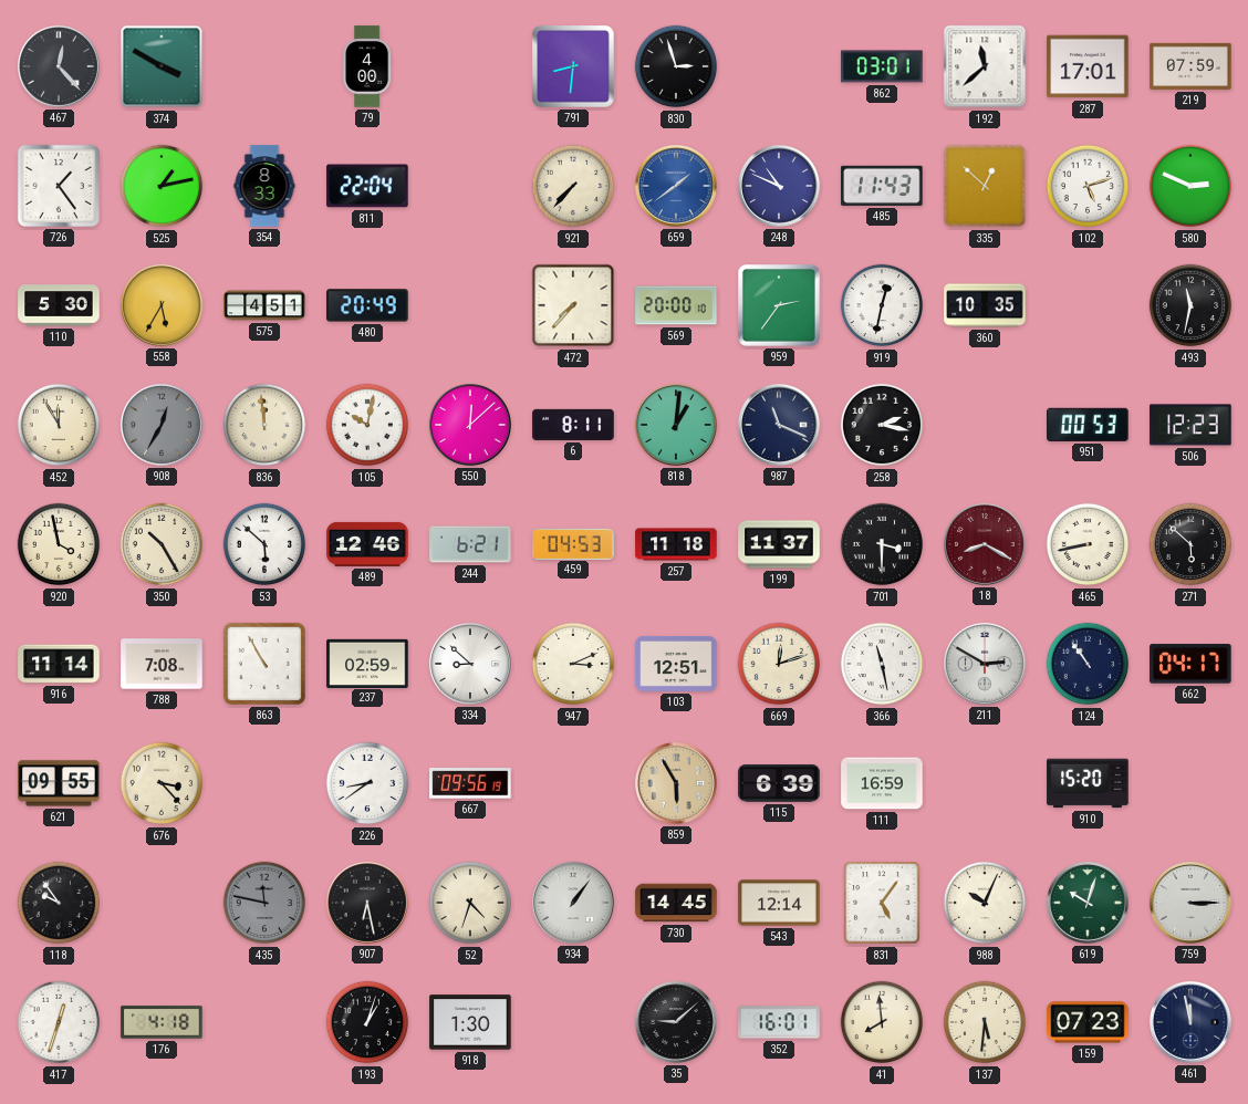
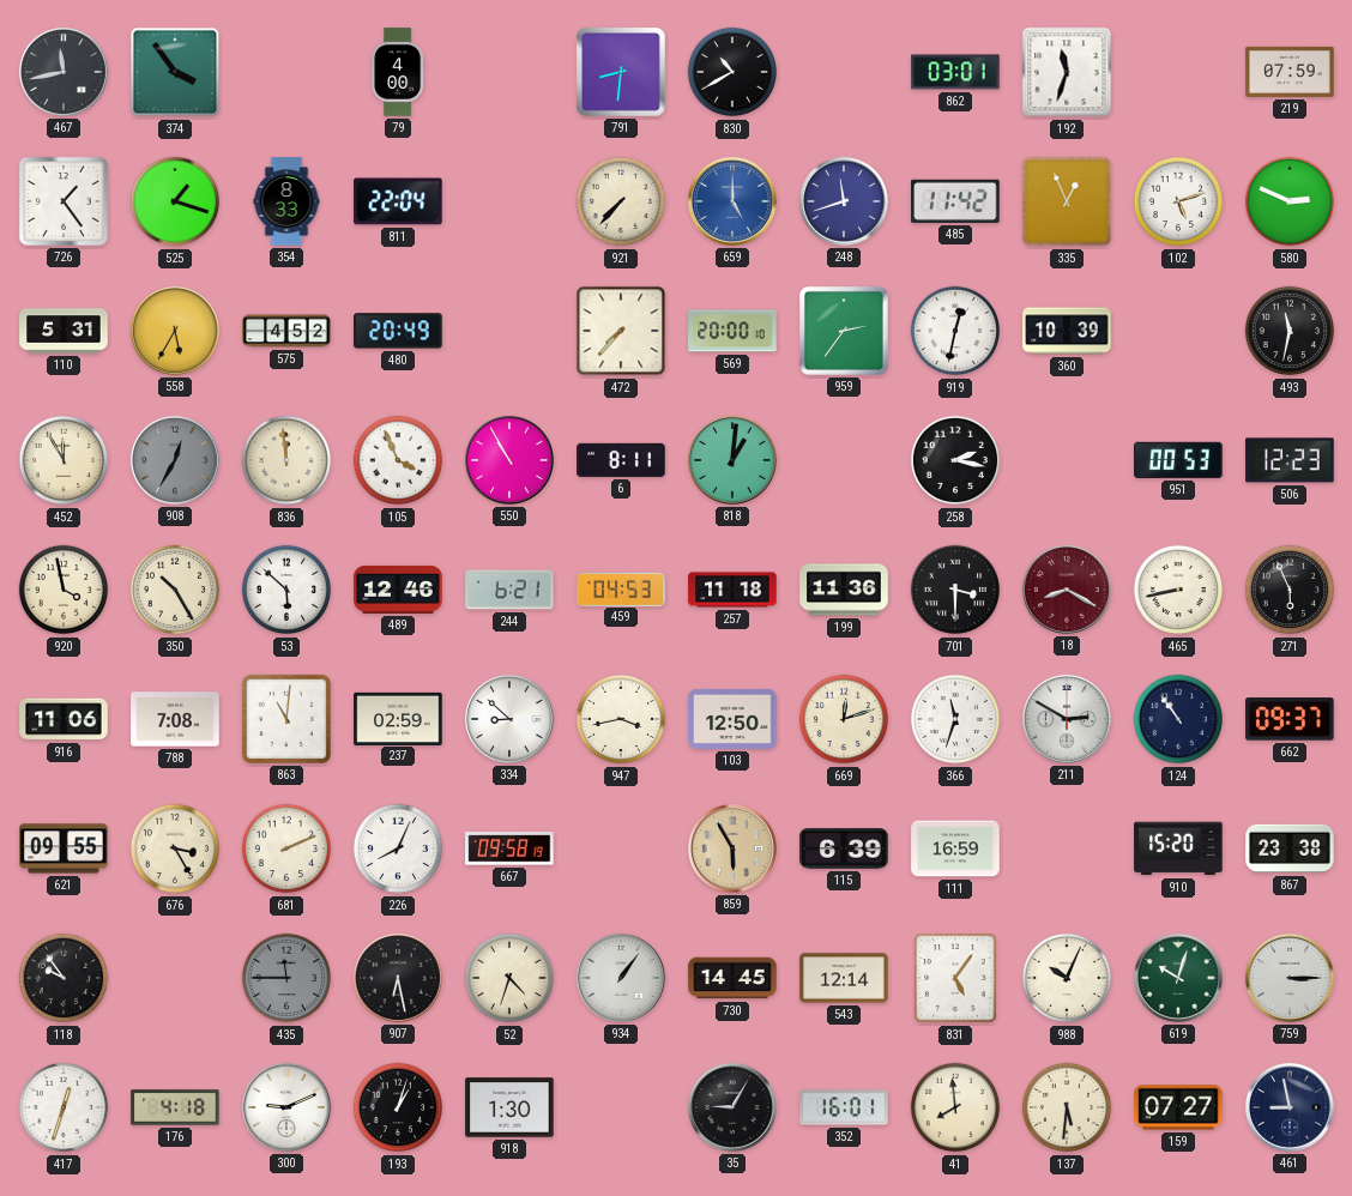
467: 12:23 -> 11:43 (64, 72)
374: 3:50 -> 3:54 (175, 72)
830: 2:57 -> 10:40 (732, 72)
192: 11:38 -> 11:33 (1067, 72)
287: 17:01 -> none (1088, 66)
525: 1:13 -> 1:18 (175, 201)
659: 1:39 -> 5:00 (732, 201)
248: 10:49 -> 11:42 (844, 201)
485: 11:43 -> 11:42 (955, 201)
335: 12:52 -> 12:56 (1067, 201)
110: 5:30 -> 5:31 (64, 331)
575: 4:51 -> 4:52 (286, 331)
360: 10:35 -> 10:39 (1067, 331)
105: 10:02 -> 3:56 (398, 460)
550: 12:08 -> 10:55 (509, 460)
987: 11:19 -> none (779, 425)
199: 11:37 -> 11:36 (844, 590)
271: 5:52 -> 5:56 (1290, 590)
916: 11:14 -> 11:06 (64, 719)
863: 10:55 -> 11:01 (286, 719)
947: 3:11 -> 3:43 (621, 719)
103: 12:51 -> 12:50 (732, 719)
366: 11:28 -> 11:33 (955, 719)
662: 04:17 -> 09:37 (1290, 719)
676: 3:23 -> 3:25 (175, 848)
681: none -> 2:11 (286, 848)
226: 8:39 -> 8:04 (398, 848)
667: 09:56 -> 09:58 (509, 848)
867: none -> 23:38 (1290, 848)
435: 11:47 -> 11:45 (286, 978)
300: none -> 9:11 (286, 1107)
35: 9:08 -> 9:05 (732, 1107)
159: 07:23 -> 07:27 (1178, 1107)
461: 11:58 -> 8:58 (1290, 1107)
